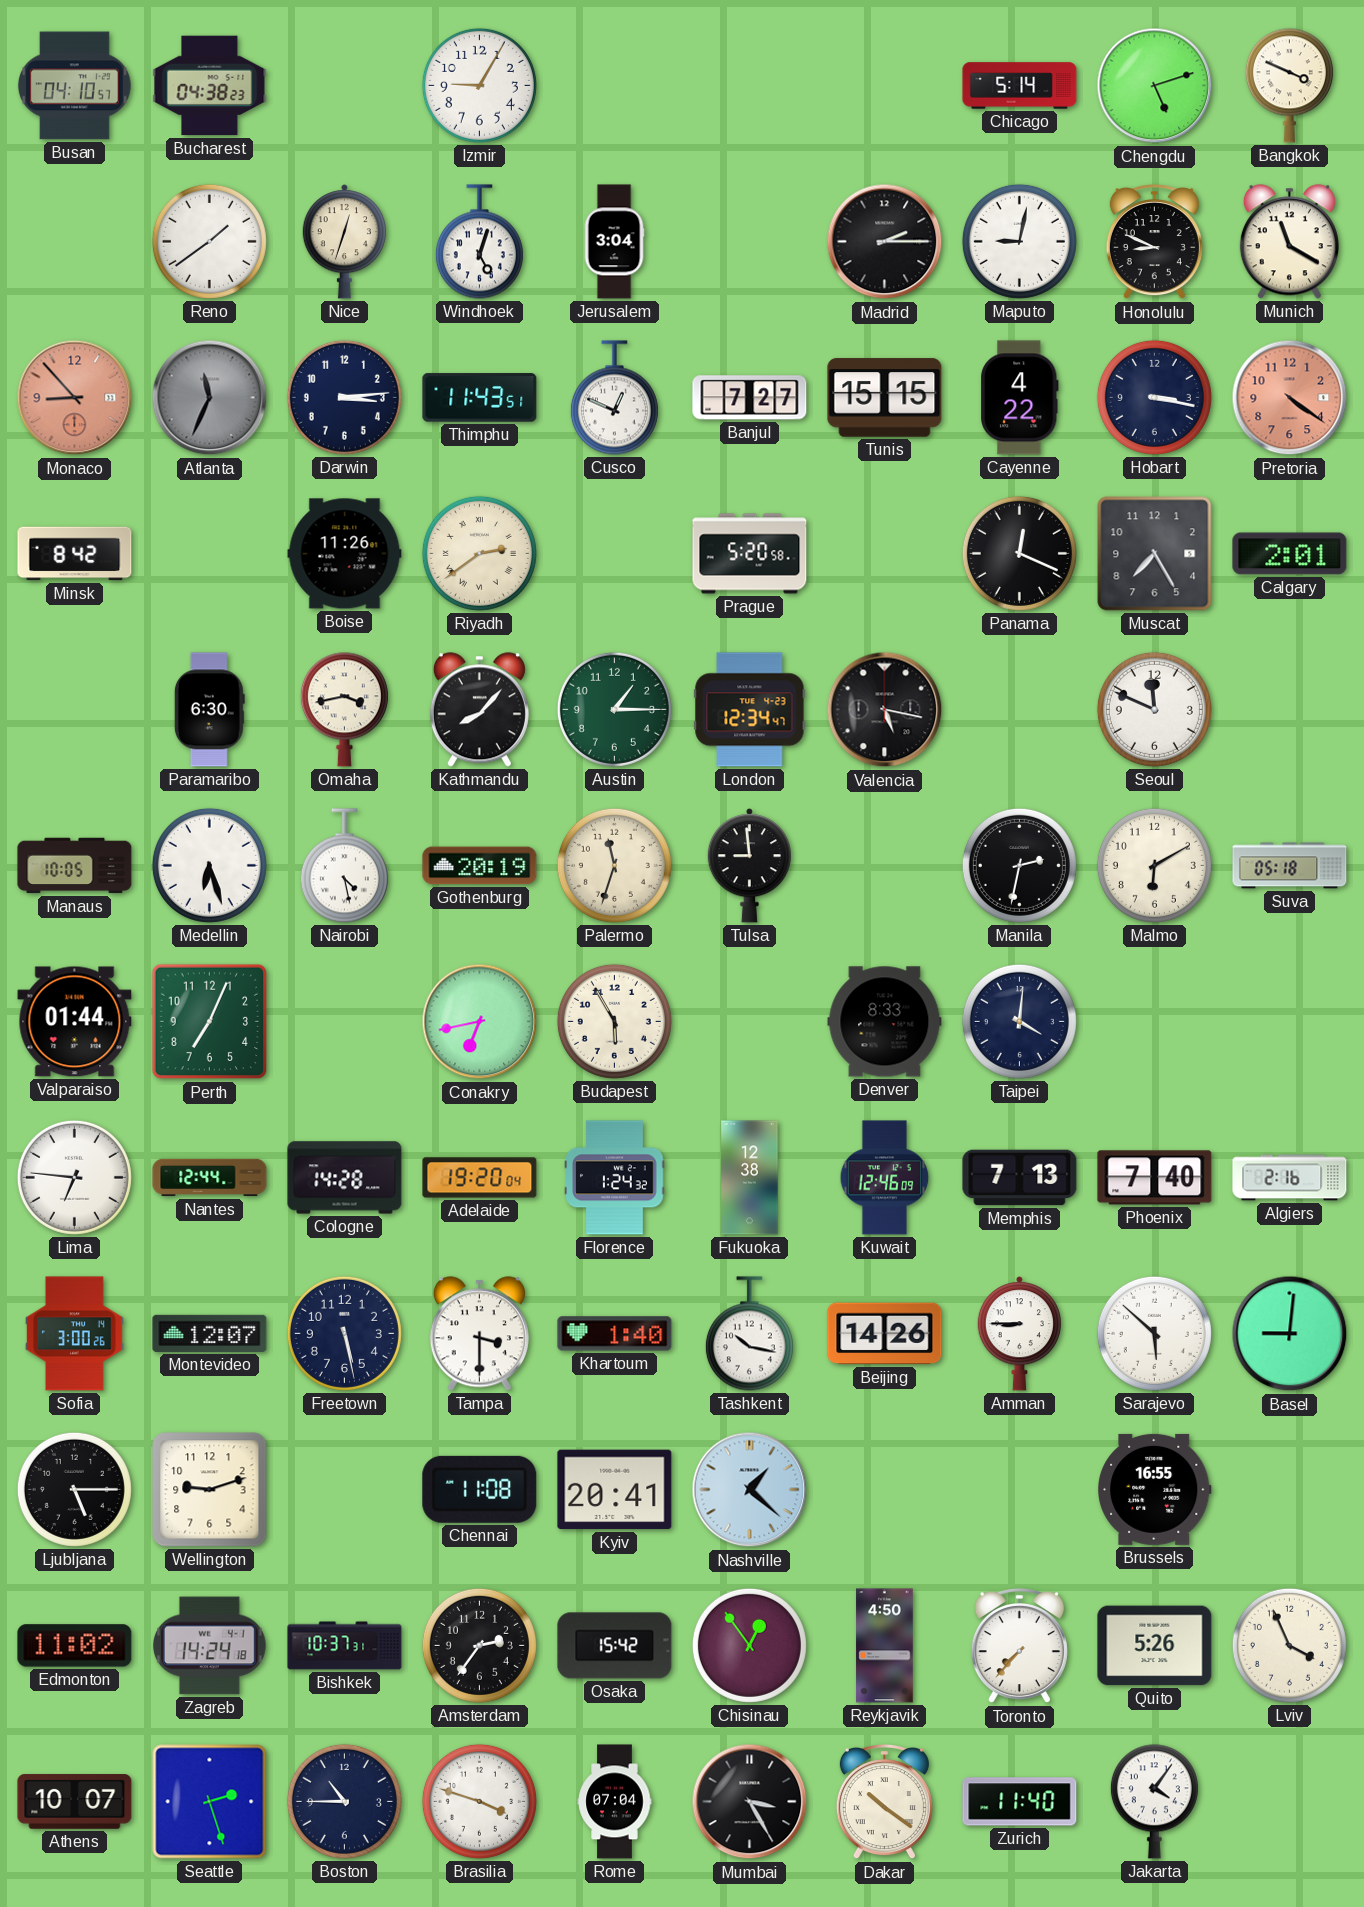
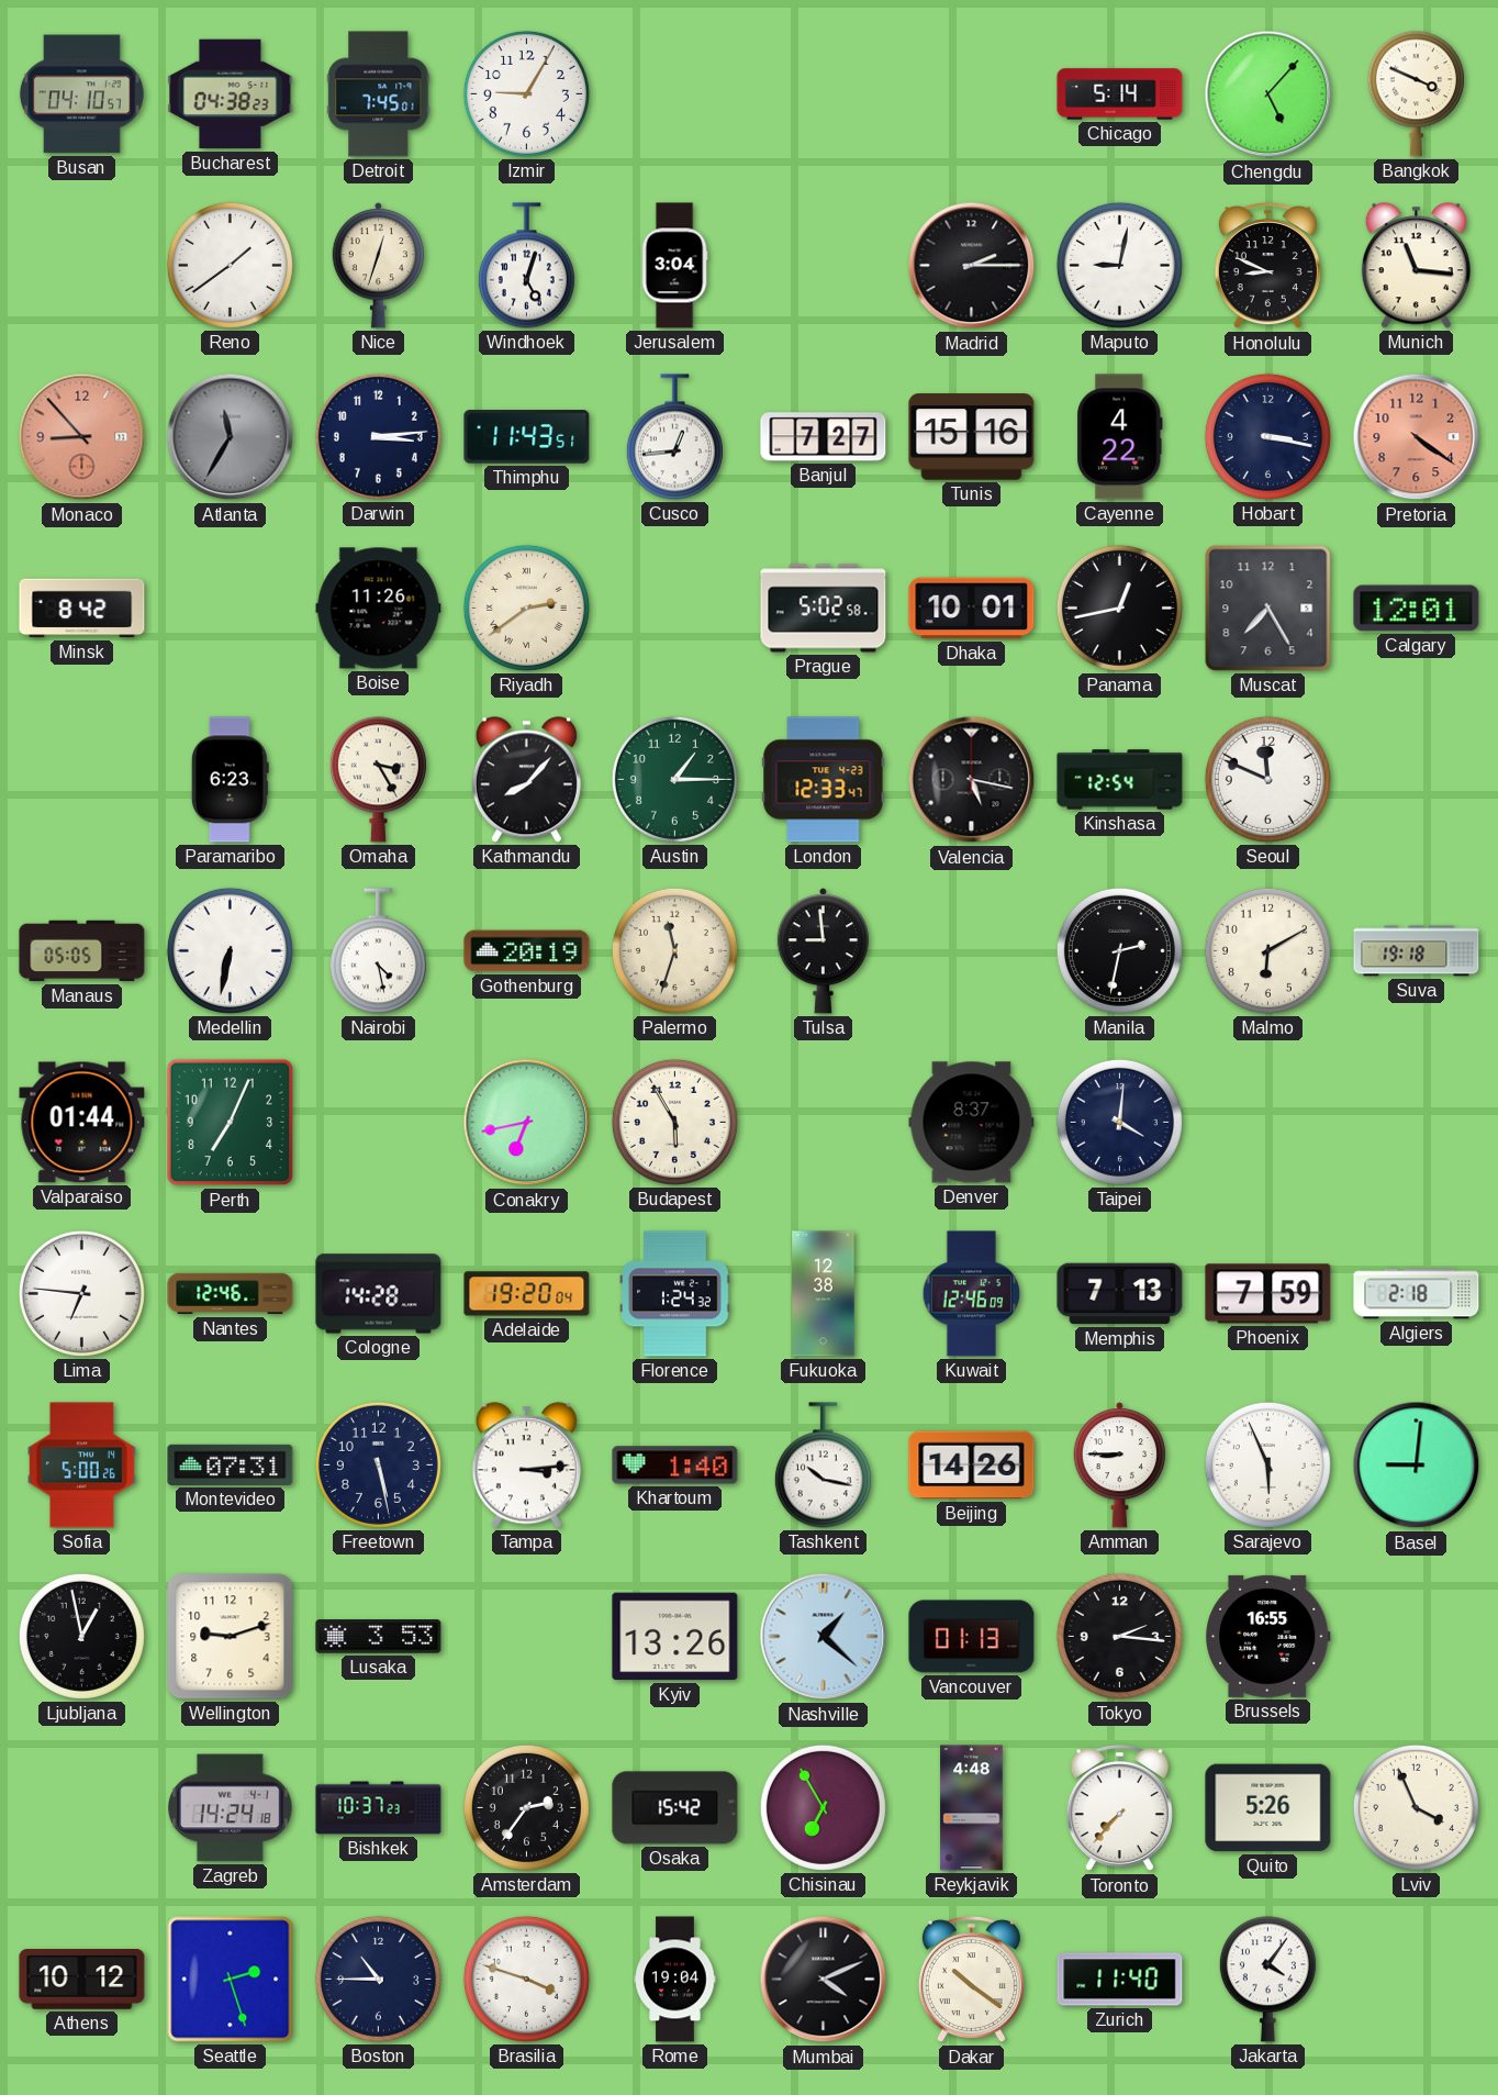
Detroit: none -> 7:45 (379, 94)
Chengdu: 5:12 -> 5:07 (1268, 94)
Munich: 11:20 -> 11:16 (1416, 266)
Atlanta: 11:34 -> 11:35 (231, 437)
Cusco: 12:49 -> 12:44 (674, 437)
Tunis: 15:15 -> 15:16 (972, 437)
Prague: 5:20 -> 5:02 (824, 609)
Dhaka: none -> 10:01 (972, 609)
Panama: 12:19 -> 12:43 (1119, 608)
Calgary: 2:01 -> 12:01 (1417, 609)
Paramaribo: 6:30 -> 6:23 (230, 780)
Omaha: 3:43 -> 3:25 (378, 780)
London: 12:34 -> 12:33 (824, 780)
Kinshasa: none -> 12:54 (1120, 780)
Manaus: 10:05 -> 05:05 (82, 951)
Medellin: 6:27 -> 6:32 (230, 950)
Suva: 05:18 -> 19:18 (1417, 951)
Denver: 8:33 -> 8:37 (972, 1123)
Nantes: 12:44 -> 12:46 (231, 1294)
Phoenix: 7:40 -> 7:59 (1268, 1294)
Algiers: 2:16 -> 2:18 (1417, 1294)
Sofia: 3:00 -> 5:00 (82, 1466)
Montevideo: 12:07 -> 07:31 (231, 1464)
Tampa: 3:30 -> 3:14 (526, 1466)
Sarajevo: 5:52 -> 5:56 (1267, 1464)
Ljubljana: 5:15 -> 12:58 (81, 1636)
Lusaka: none -> 3:53 (379, 1637)
Chennai: 11:08 -> none (480, 1489)
Kyiv: 20:41 -> 13:26 (675, 1637)
Vancouver: none -> 01:13 (972, 1637)
Tokyo: none -> 2:16 (1119, 1636)
Edmonton: 11:02 -> none (75, 1646)
Bishkek: 10:37:31 -> 10:37:23 (379, 1808)
Chisinau: 12:54 -> 6:55 (823, 1807)
Reykjavik: 4:50 -> 4:48 (972, 1808)
Athens: 10:07 -> 10:12 (82, 1980)
Rome: 07:04 -> 19:04 (675, 1980)
Mumbai: 3:25 -> 4:11 (824, 1980)
